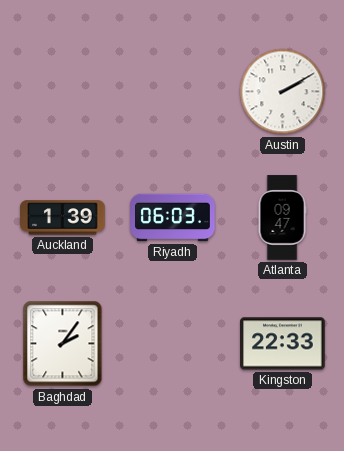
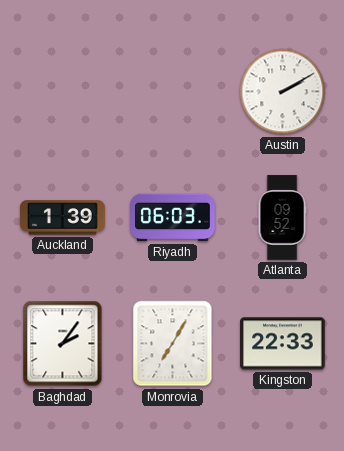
Atlanta: 09:47 -> 09:52 (282, 218)
Monrovia: none -> 7:05 (173, 344)
